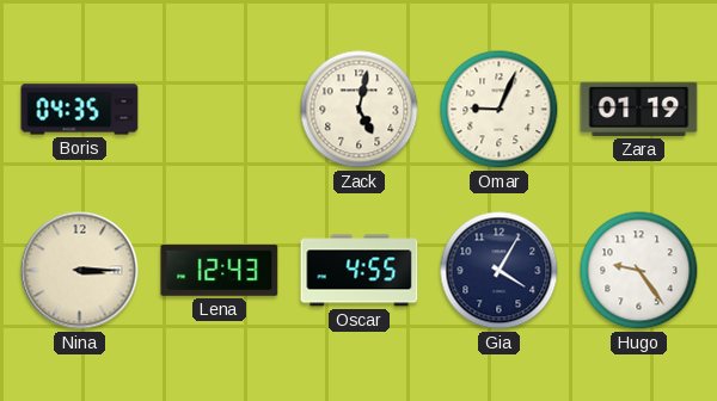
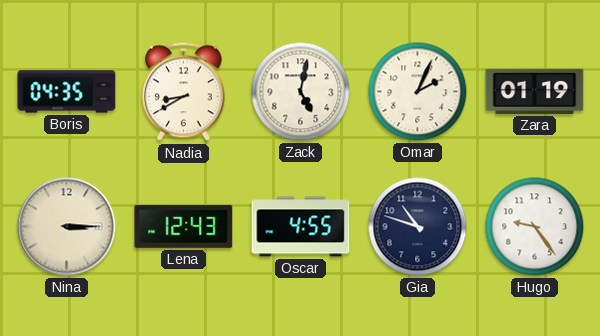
Nadia: none -> 8:40 (184, 92)
Omar: 9:04 -> 2:04 (418, 92)
Gia: 4:05 -> 10:48 (418, 227)
